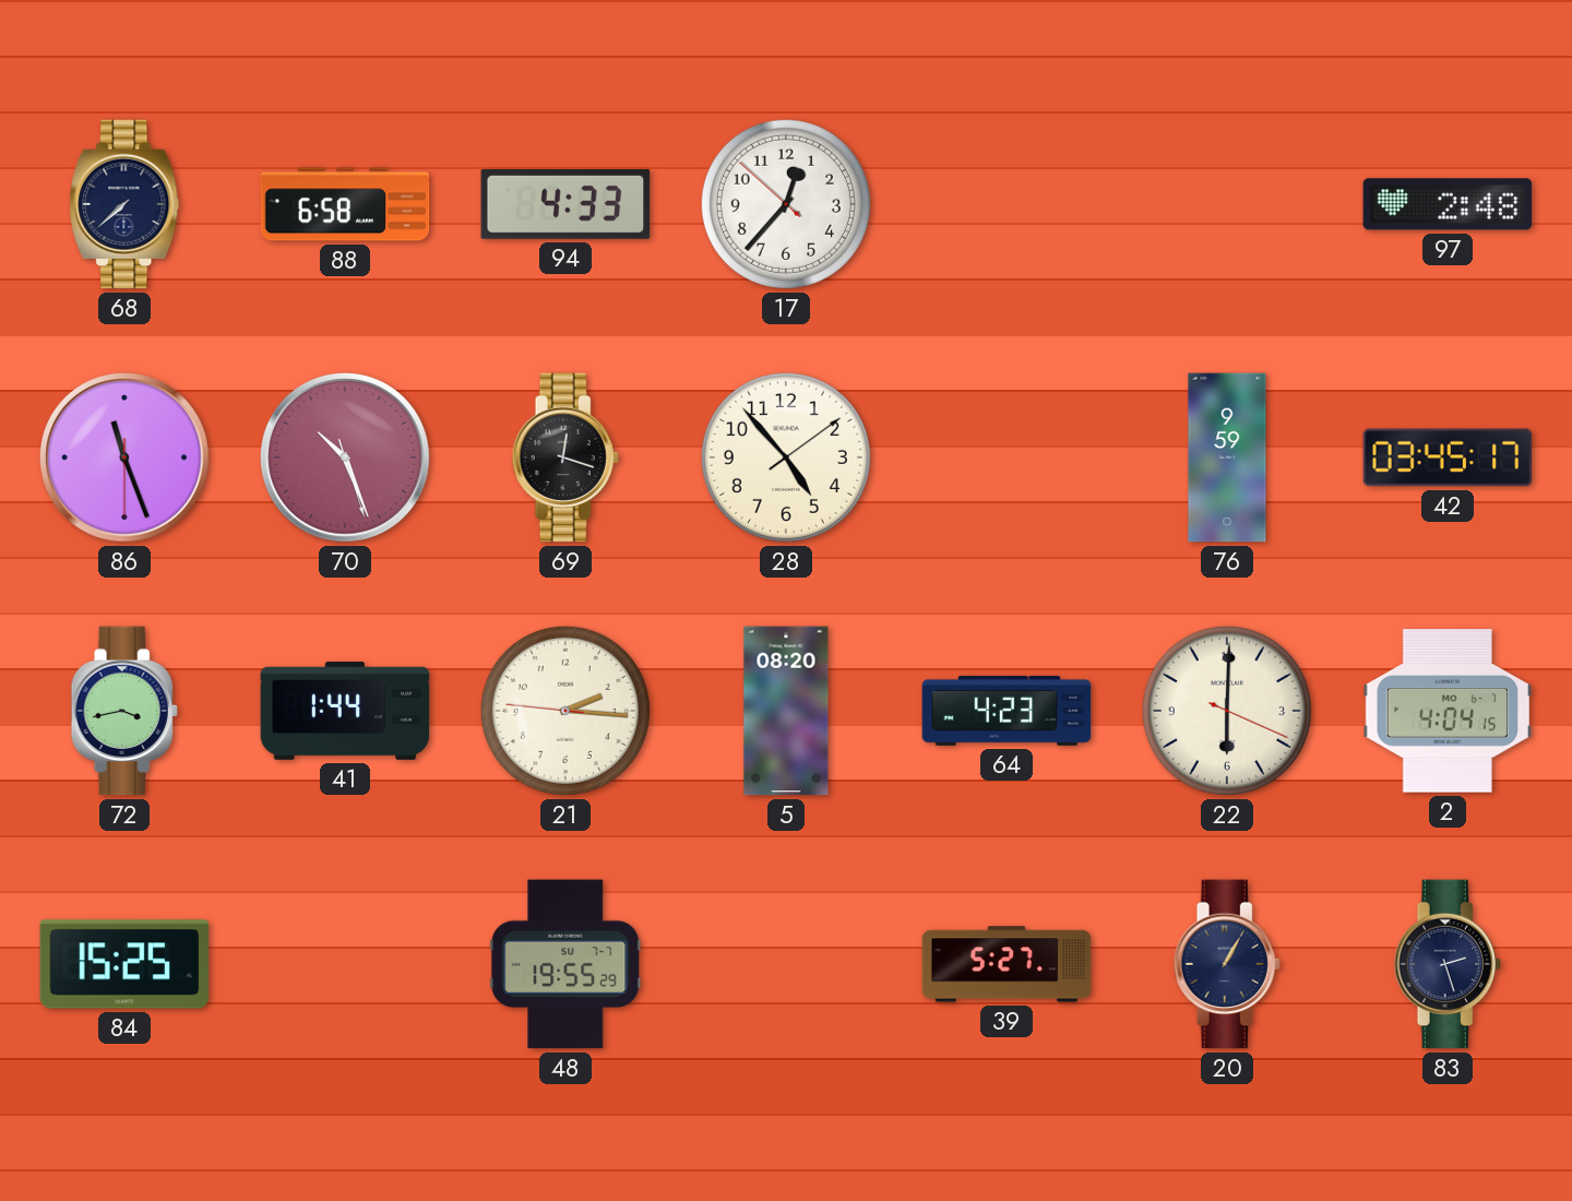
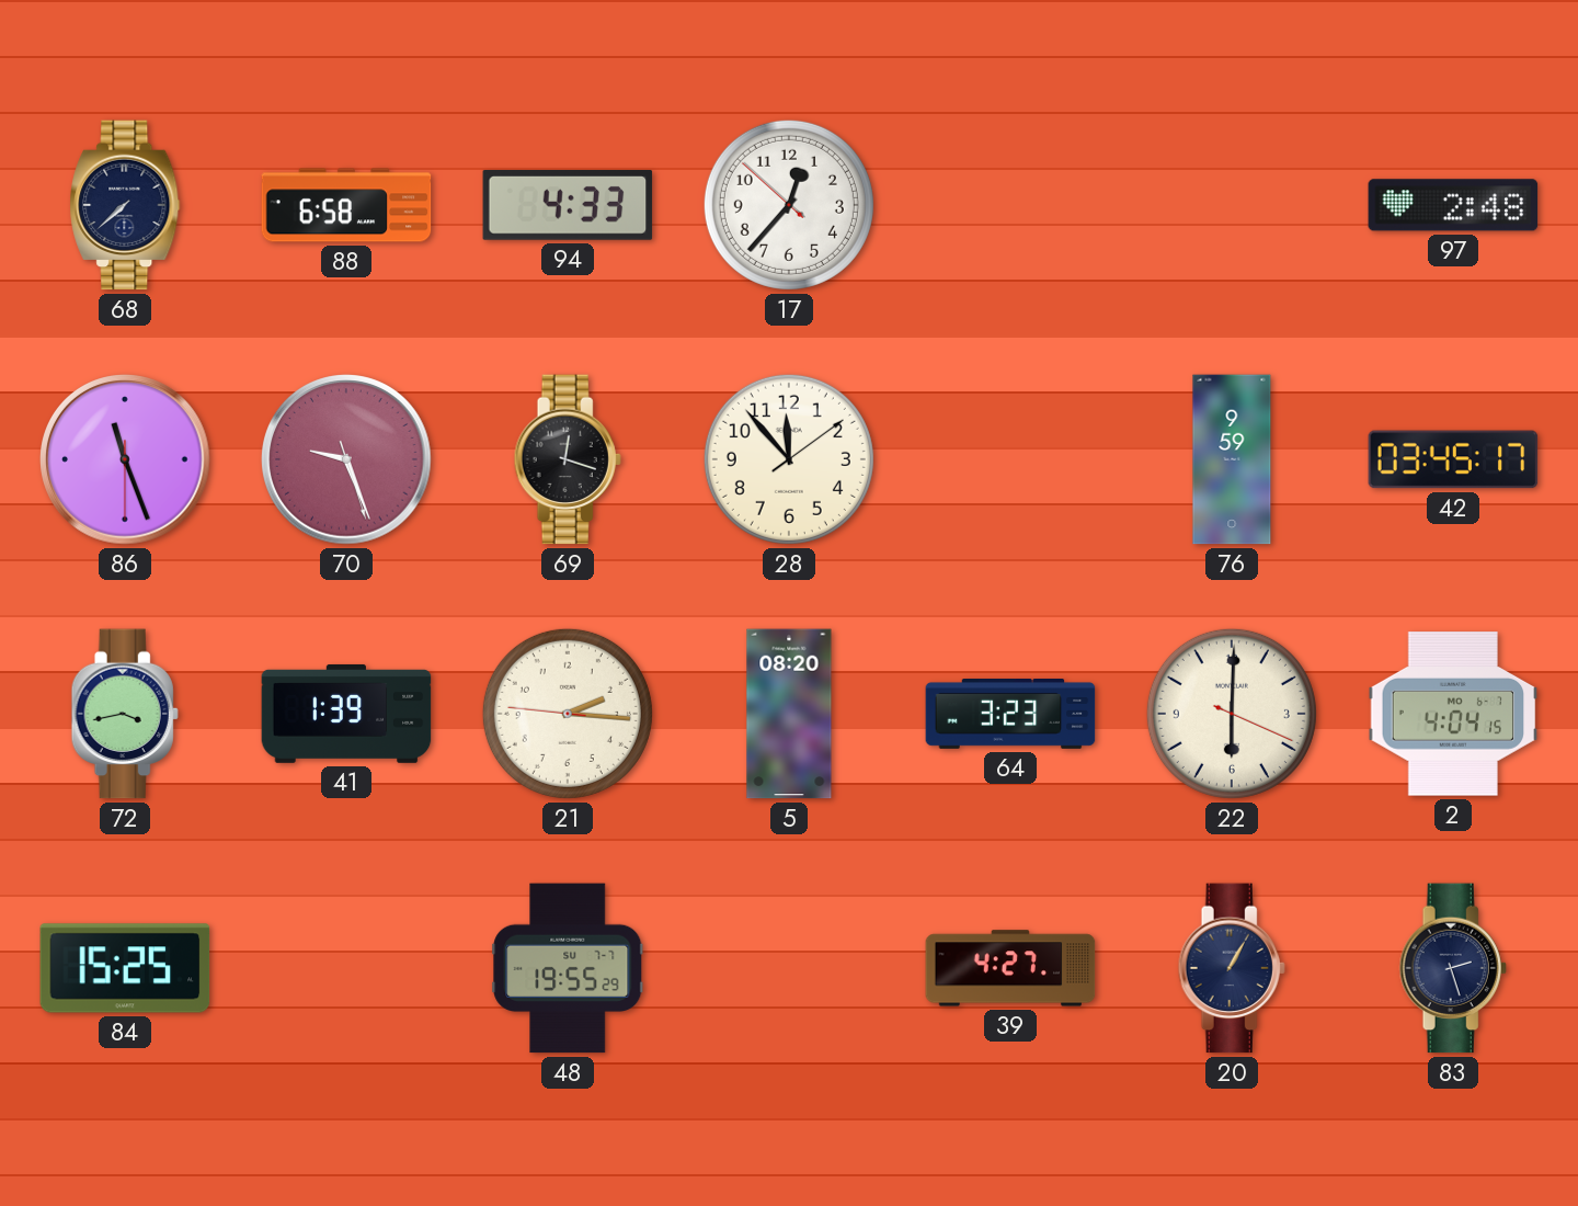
70: 10:26 -> 9:26 (346, 459)
28: 4:53 -> 11:53 (789, 459)
41: 1:44 -> 1:39 (346, 714)
64: 4:23 -> 3:23 (1010, 715)
39: 5:27 -> 4:27 (1010, 968)
